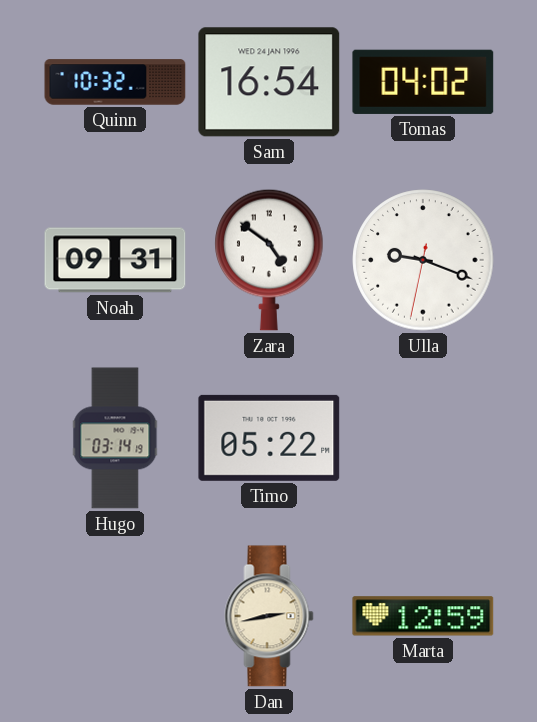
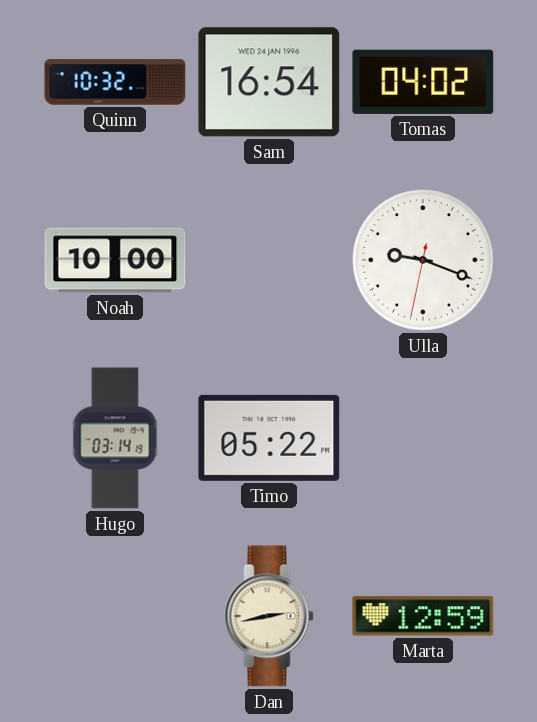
Noah: 09:31 -> 10:00 (115, 260)
Zara: 4:51 -> none (269, 260)
